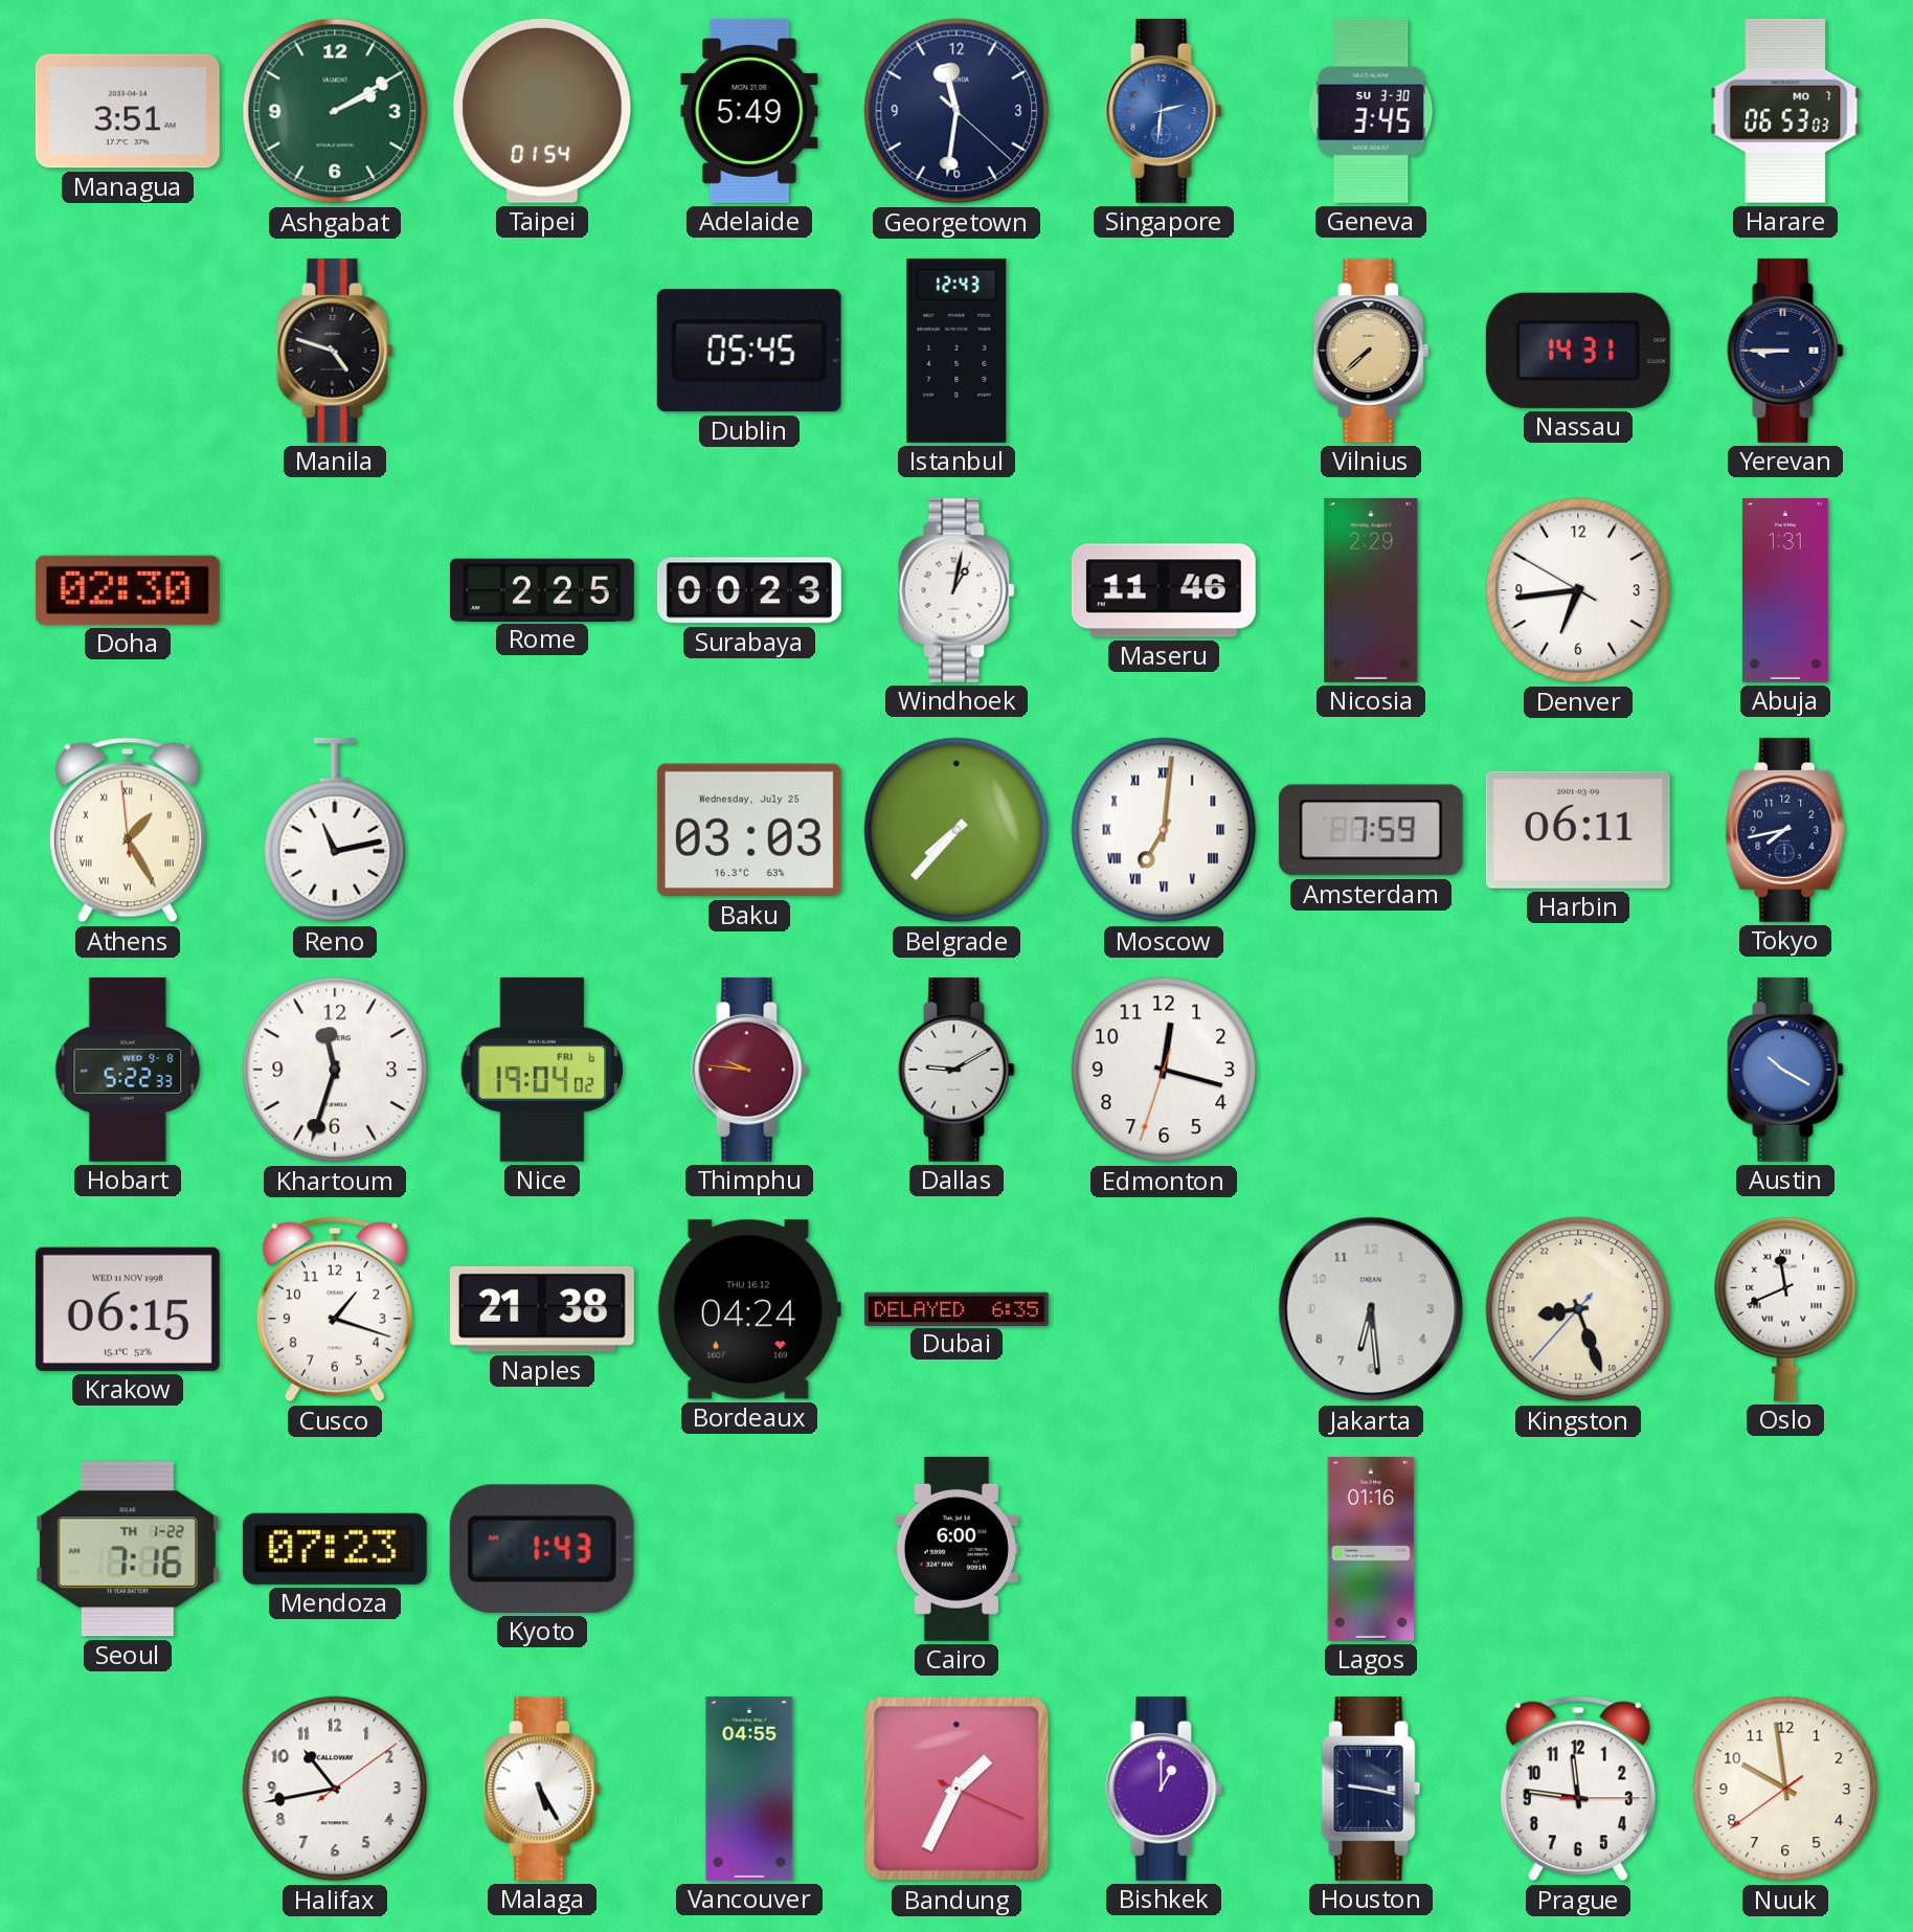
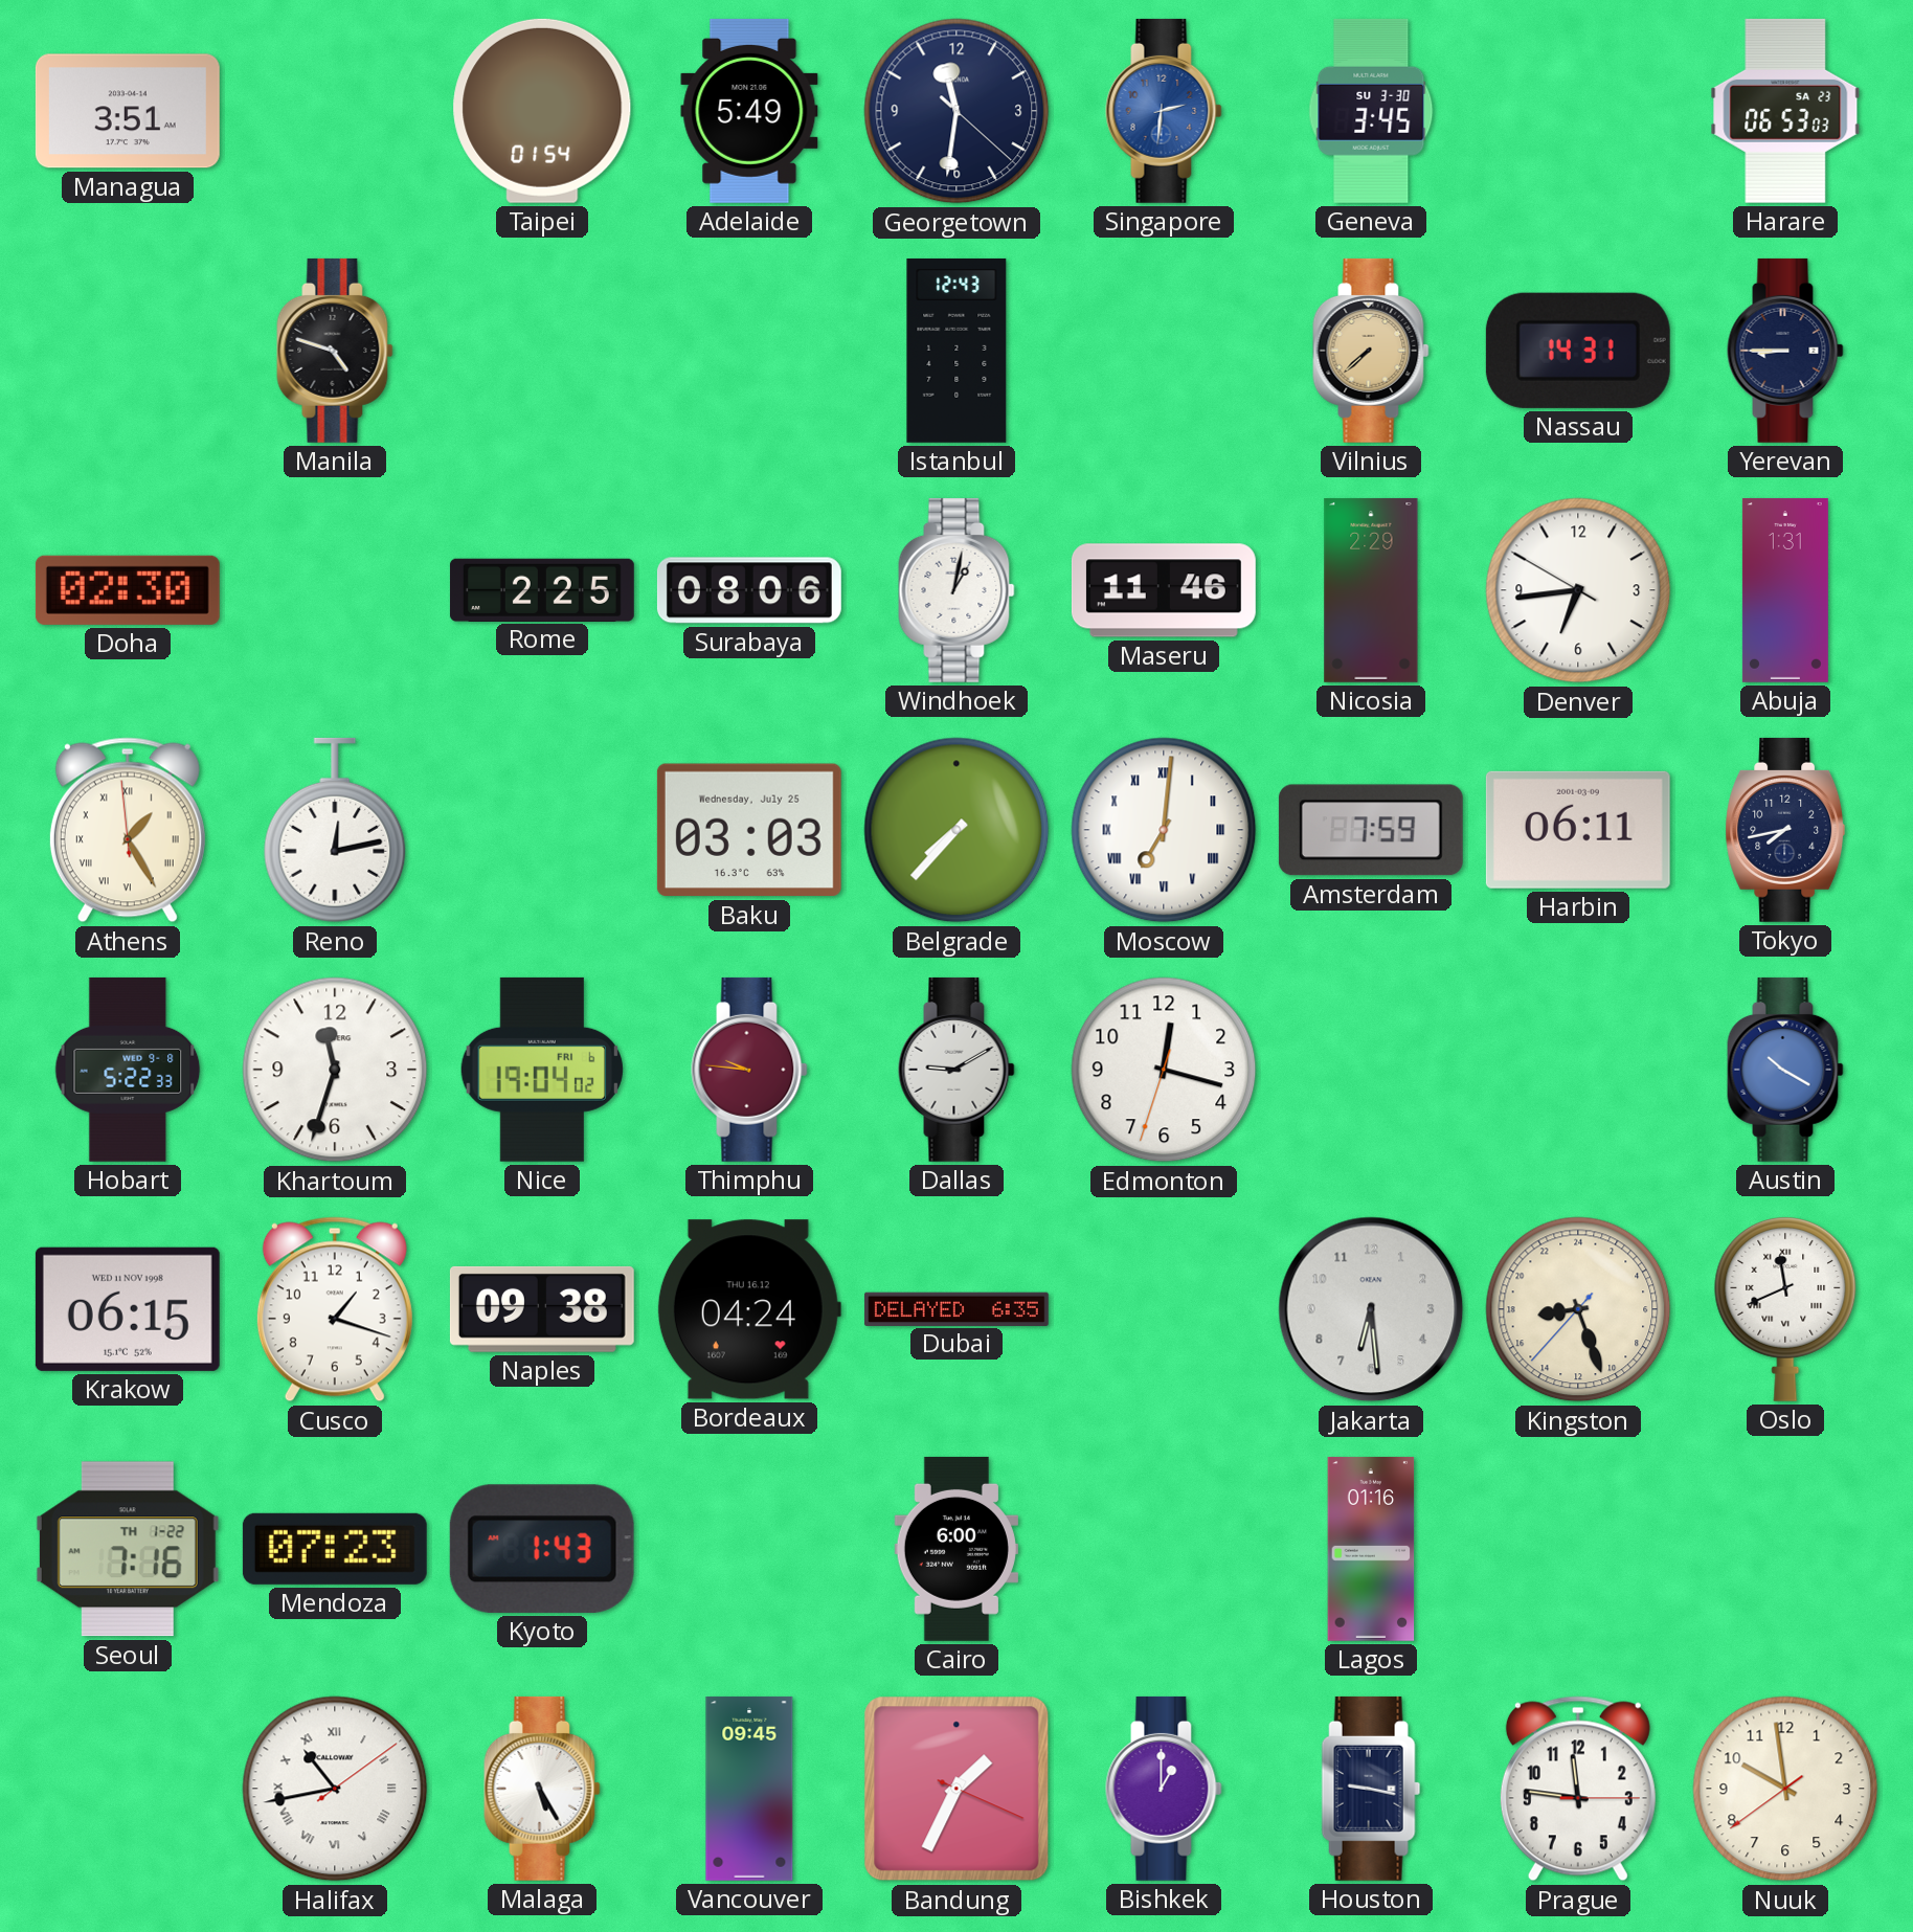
Ashgabat: 2:10 -> none (335, 111)
Harare date: MO 7 -> SA 23 (1785, 111)
Dublin: 05:45 -> none (749, 351)
Surabaya: 00:23 -> 08:06 (749, 590)
Reno: 11:13 -> 12:13 (335, 830)
Naples: 21:38 -> 09:38 (542, 1309)
Halifax numerals: Arabic -> Roman (335, 1789)
Vancouver: 04:55 -> 09:45 (749, 1789)
